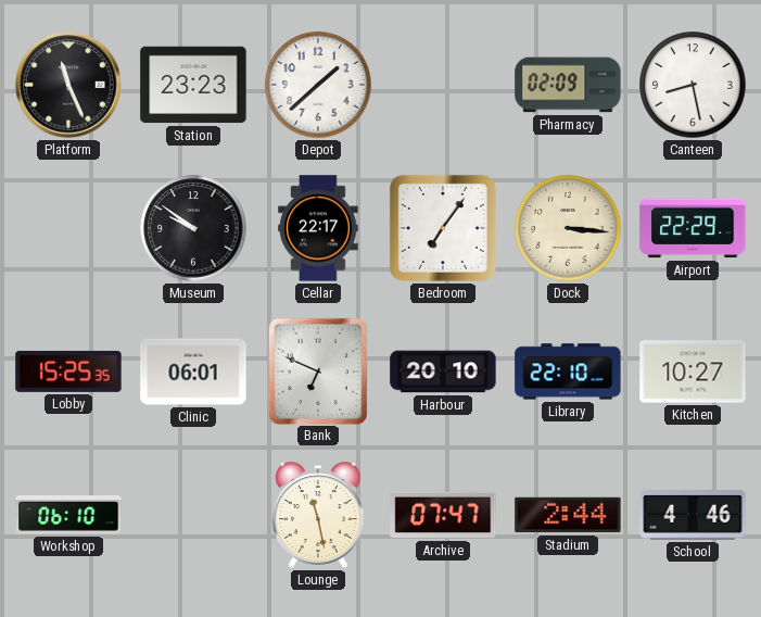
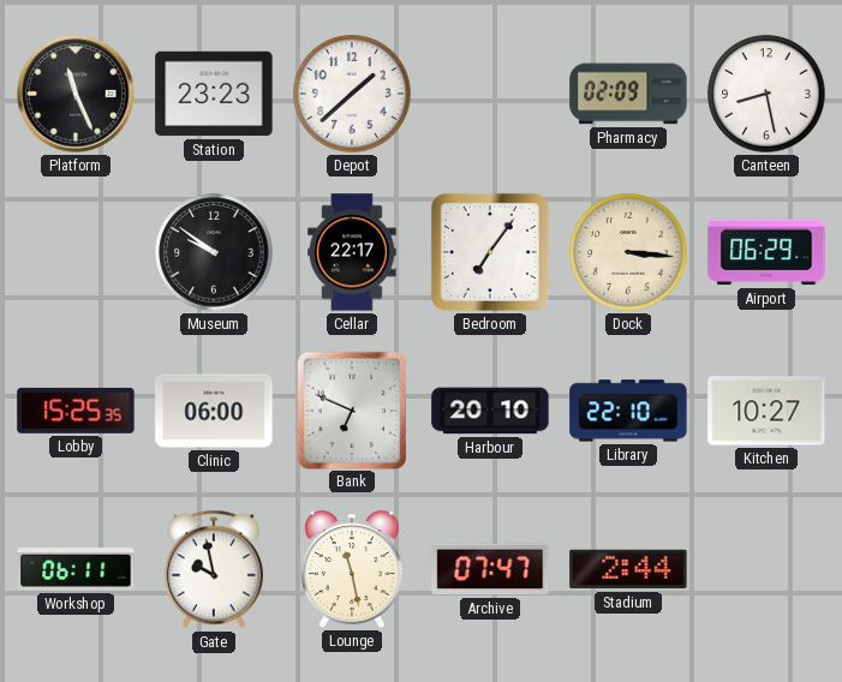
Airport: 22:29 -> 06:29 (766, 252)
Clinic: 06:01 -> 06:00 (214, 411)
Workshop: 06:10 -> 06:11 (76, 570)
Gate: none -> 9:58 (214, 569)
School: 4:46 -> none (693, 515)
